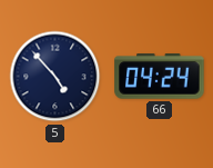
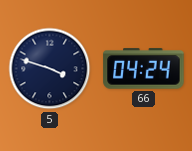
5: 4:53 -> 3:48 (50, 69)
